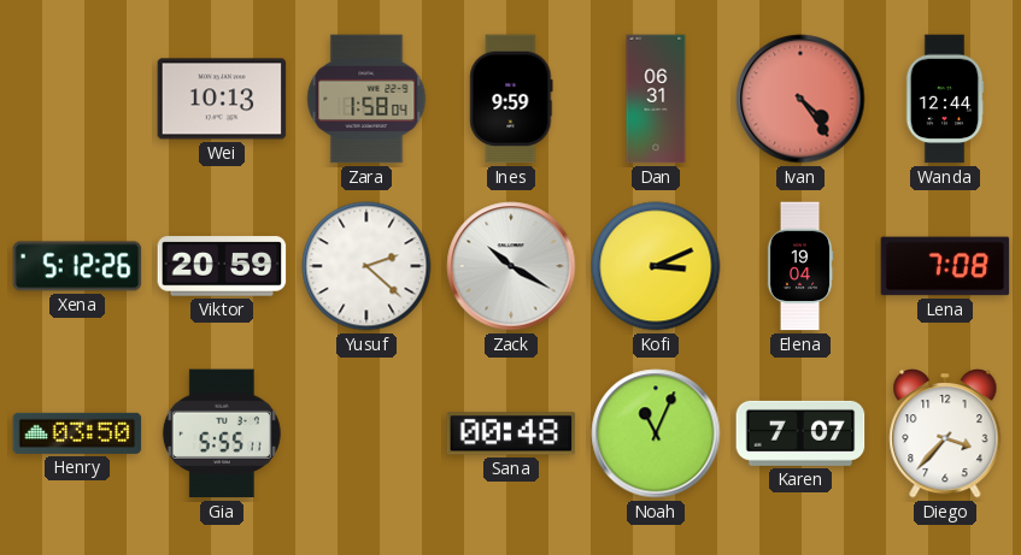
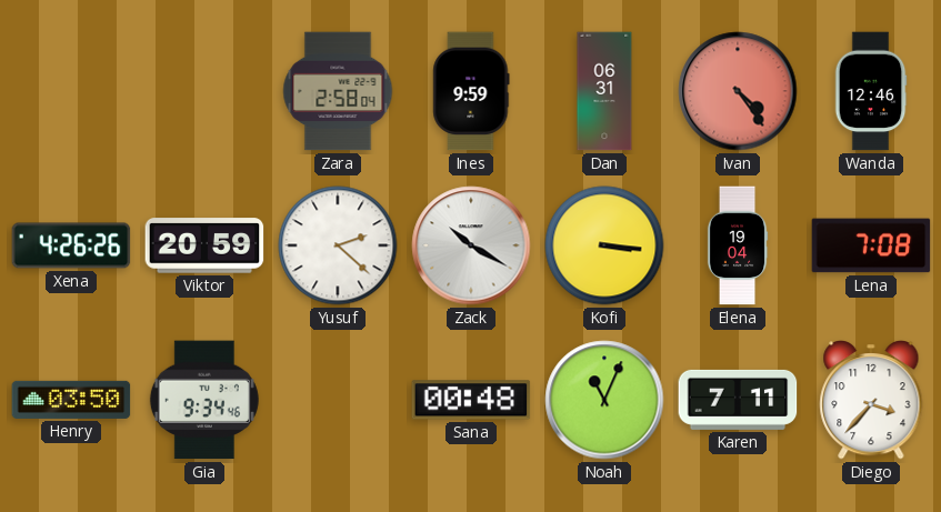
Wei: 10:13 -> none (222, 99)
Zara: 1:58 -> 2:58 (338, 91)
Wanda: 12:44 -> 12:46 (871, 91)
Xena: 5:12 -> 4:26 (71, 245)
Kofi: 3:11 -> 3:16 (604, 245)
Gia: 5:55 -> 9:34 (204, 400)
Karen: 7:07 -> 7:11 (738, 400)
